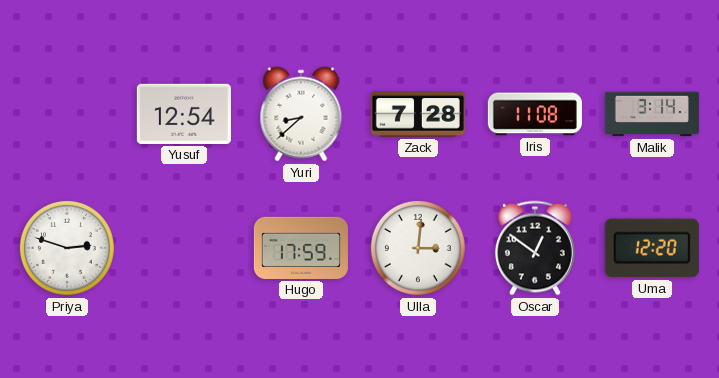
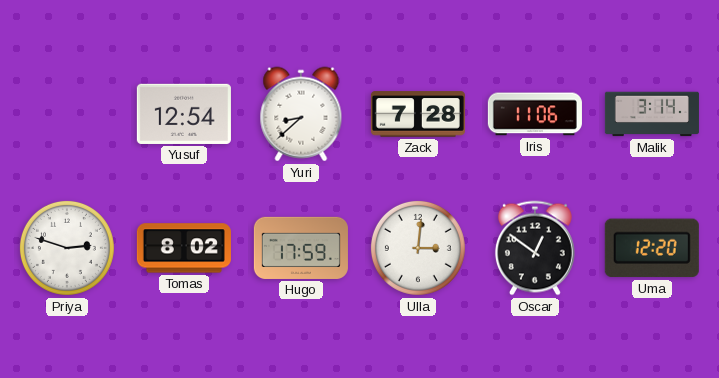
Iris: 11:08 -> 11:06 (535, 114)
Tomas: none -> 8:02 (184, 248)
